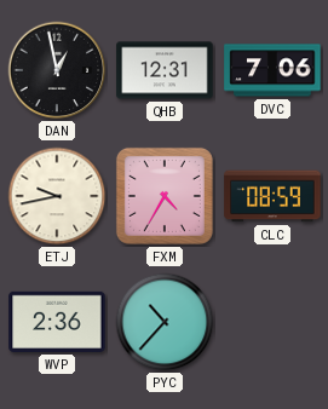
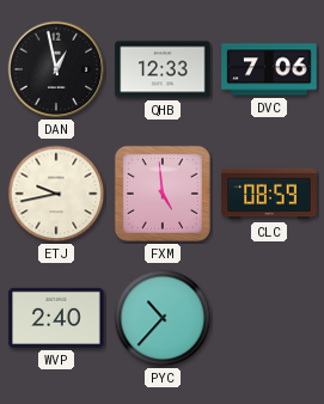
QHB: 12:31 -> 12:33 (163, 69)
FXM: 4:35 -> 4:59 (163, 194)
WVP: 2:36 -> 2:40 (56, 318)
